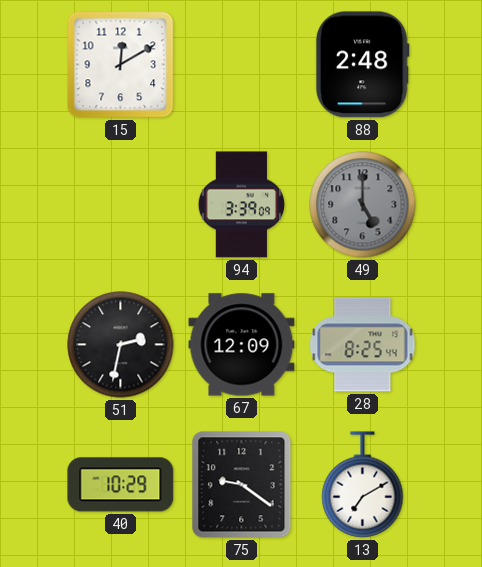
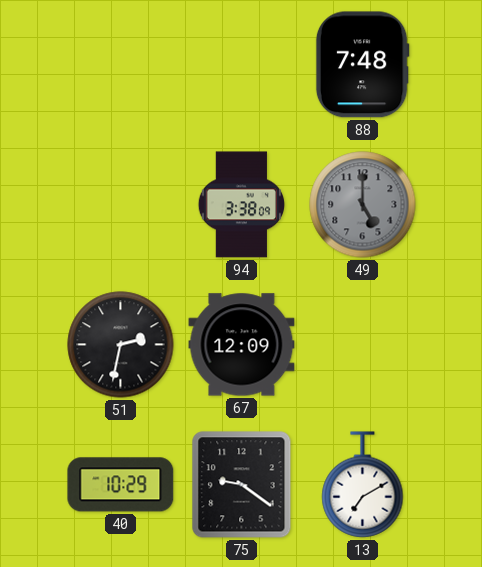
15: 12:10 -> none (121, 65)
88: 2:48 -> 7:48 (362, 65)
94: 3:39 -> 3:38 (241, 205)
28: 8:25 -> none (363, 345)
